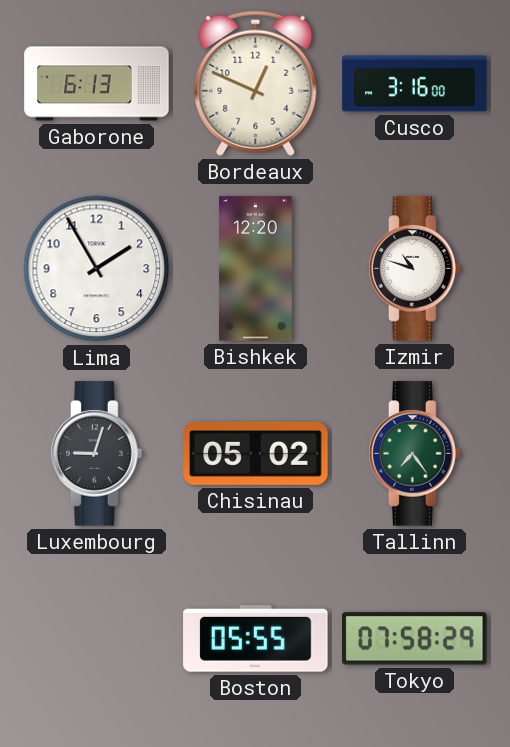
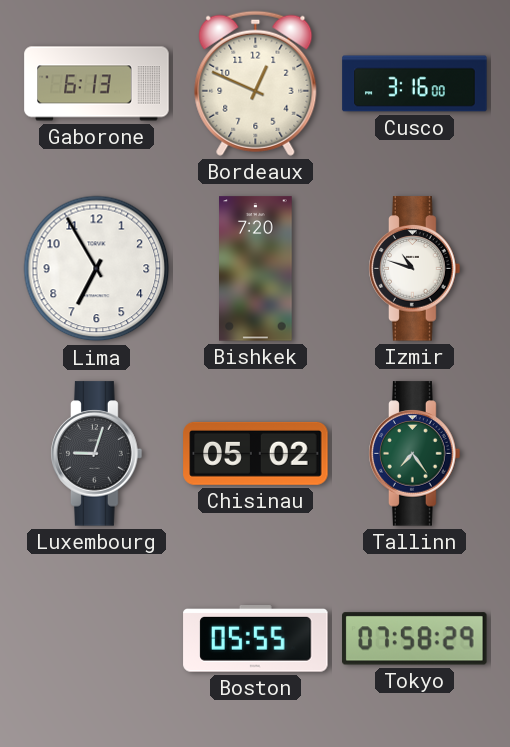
Lima: 1:55 -> 6:55 (97, 269)
Bishkek: 12:20 -> 7:20 (256, 269)
